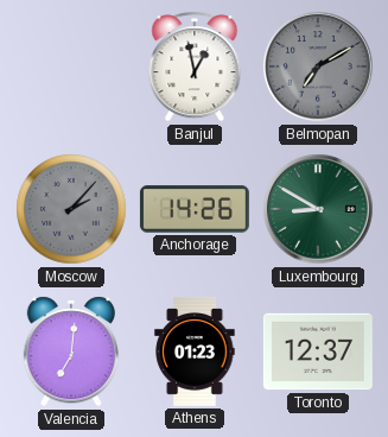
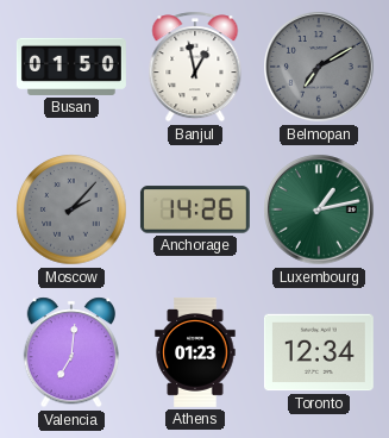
Busan: none -> 01:50 (71, 67)
Luxembourg: 8:50 -> 1:13 (319, 209)
Toronto: 12:37 -> 12:34 (319, 352)
